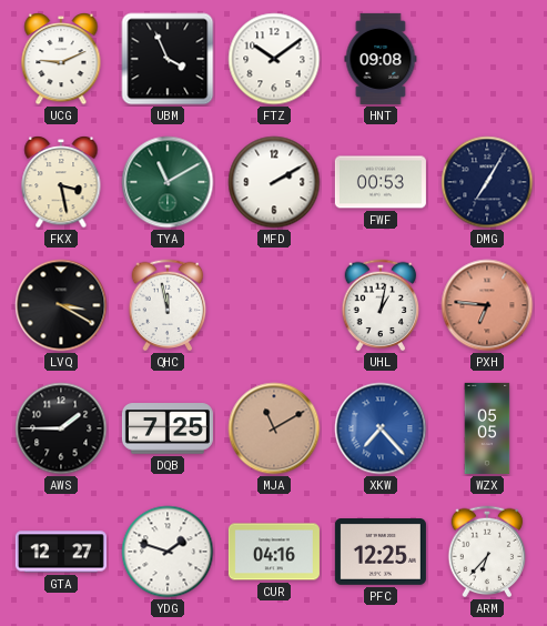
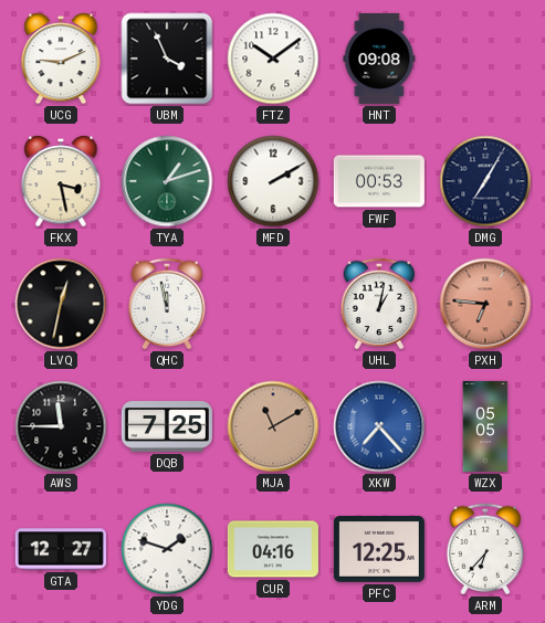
TYA: 11:10 -> 1:12 (167, 181)
LVQ: 3:20 -> 12:32 (61, 304)
AWS: 1:45 -> 11:45 (61, 426)
